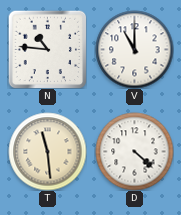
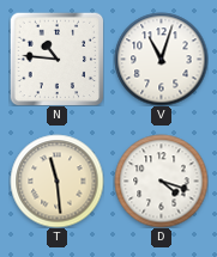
V: 11:00 -> 11:03 (161, 59)
D: 4:22 -> 4:18 (161, 180)
